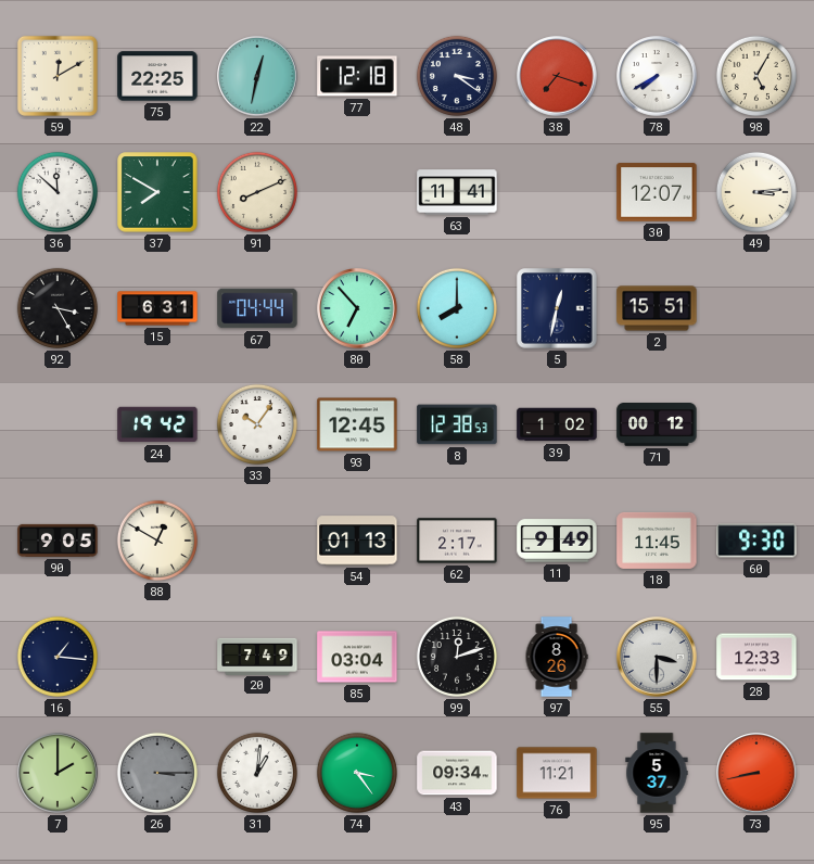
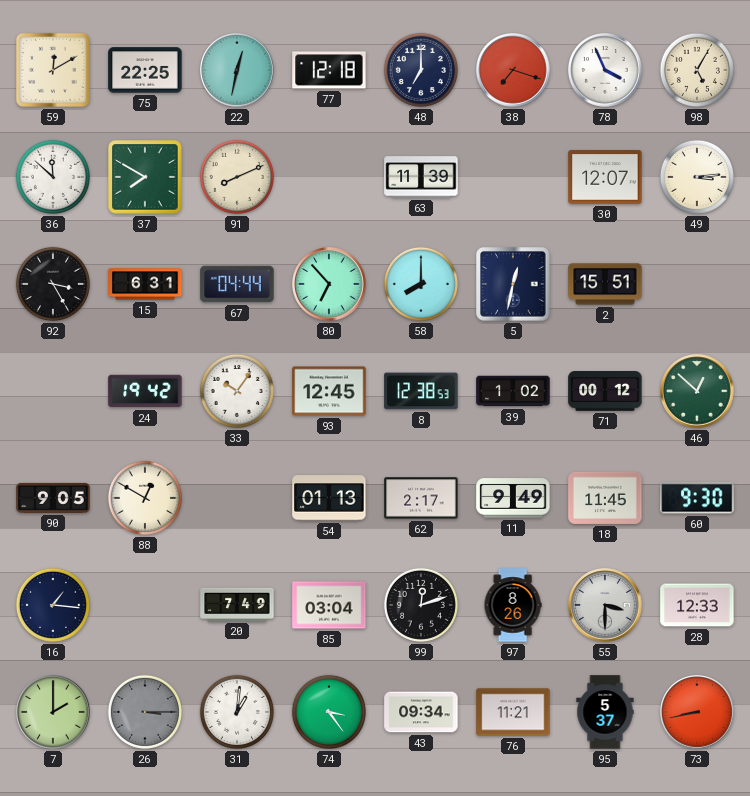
48: 3:21 -> 7:00 (421, 70)
78: 7:40 -> 3:56 (605, 70)
63: 11:41 -> 11:39 (421, 177)
46: none -> 12:52 (697, 391)
